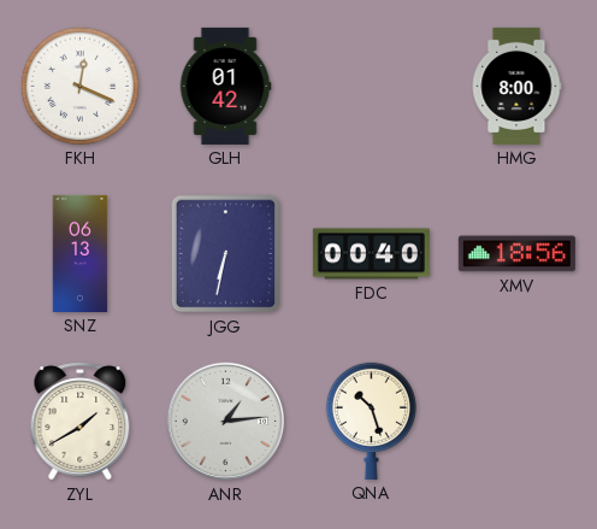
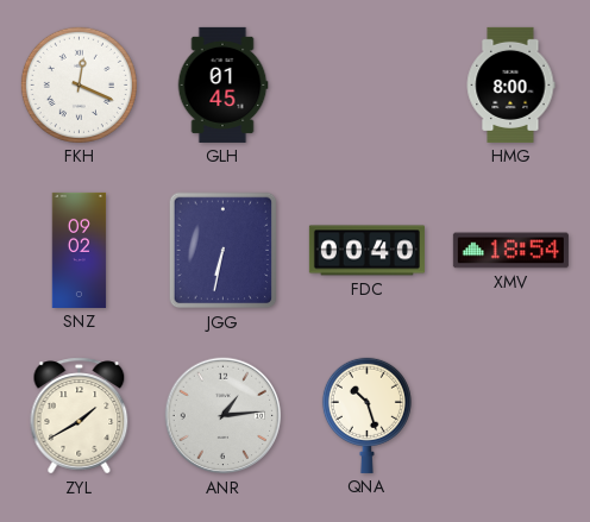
GLH: 01:42 -> 01:45 (222, 84)
SNZ: 06:13 -> 09:02 (80, 250)
XMV: 18:56 -> 18:54 (510, 251)
